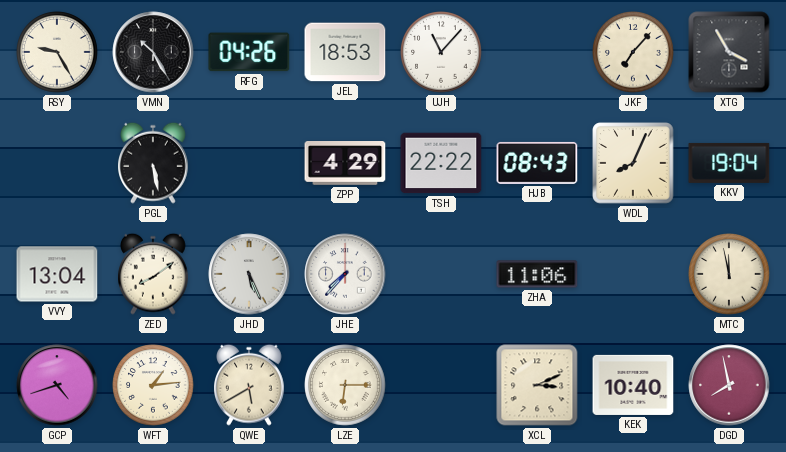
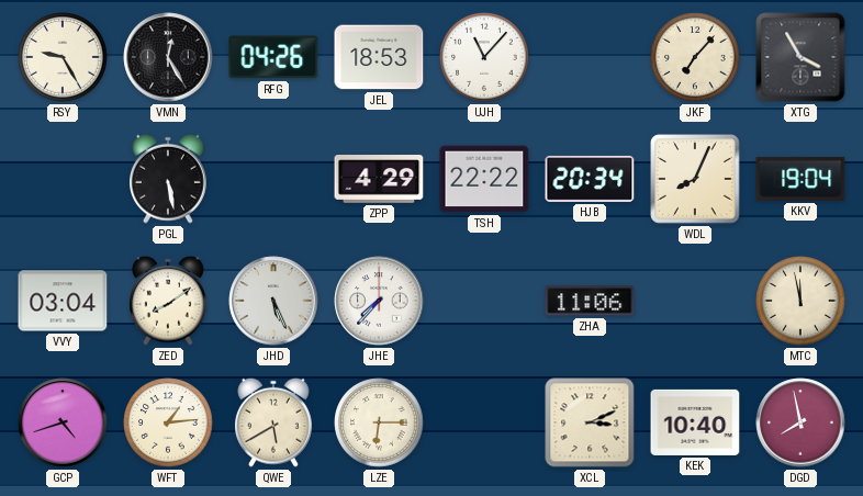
VMN: 10:25 -> 12:25 (168, 57)
HJB: 08:43 -> 20:34 (590, 179)
VVY: 13:04 -> 03:04 (63, 301)
